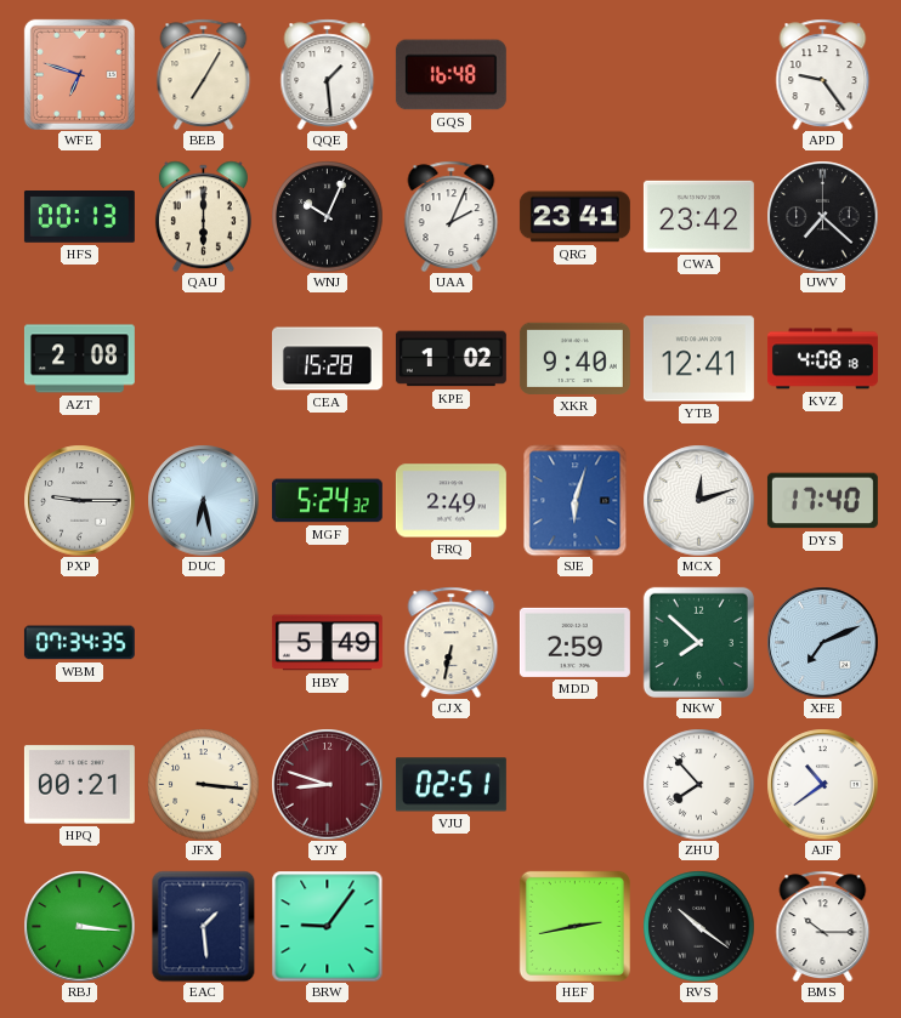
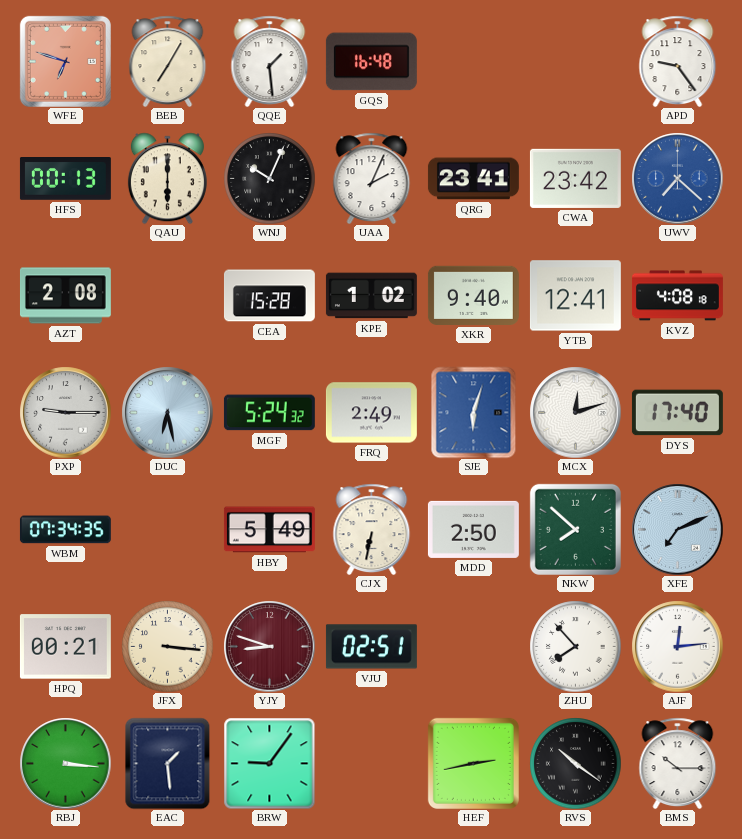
UWV dial: black -> blue (677, 178)
MDD: 2:59 -> 2:50 (473, 529)
AJF: 10:39 -> 12:14 (677, 646)
